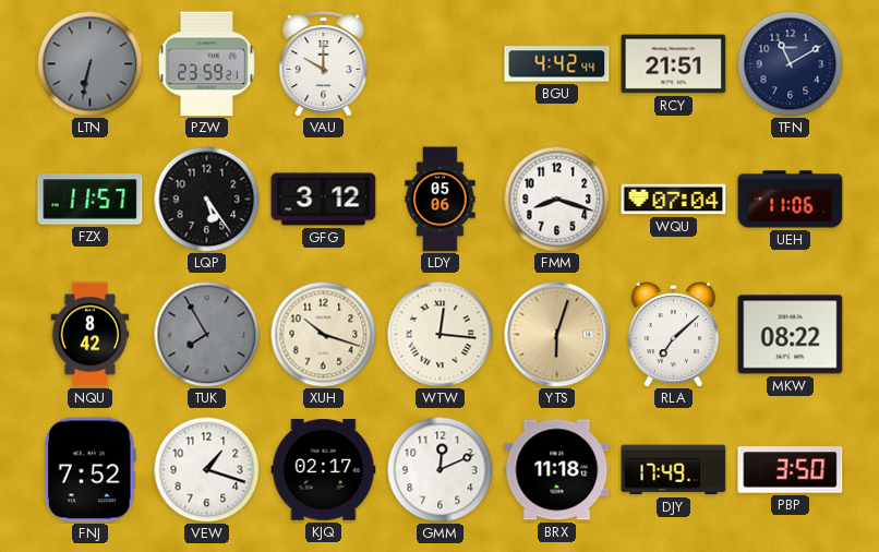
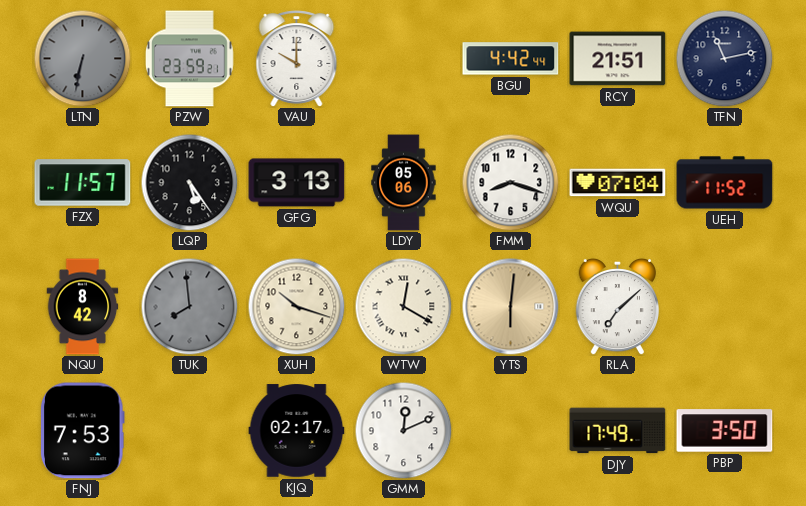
TFN: 11:10 -> 11:13 (724, 58)
GFG: 3:12 -> 3:13 (297, 183)
UEH: 11:06 -> 11:52 (725, 183)
TUK: 7:55 -> 7:59 (189, 306)
WTW: 12:16 -> 12:20 (403, 306)
YTS: 6:03 -> 6:01 (511, 307)
MKW: 08:22 -> none (791, 335)
FNJ: 7:52 -> 7:53 (83, 431)
VEW: 1:18 -> none (206, 469)
BRX: 11:18 -> none (557, 470)
